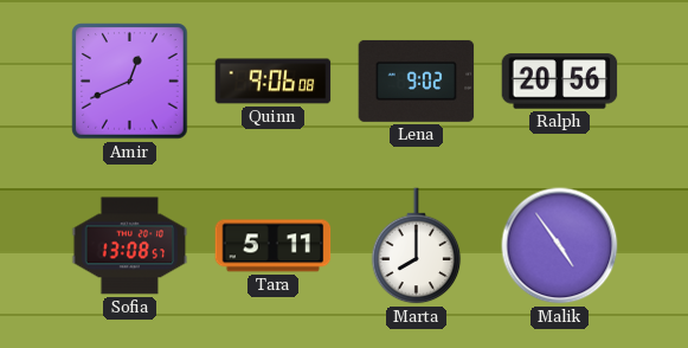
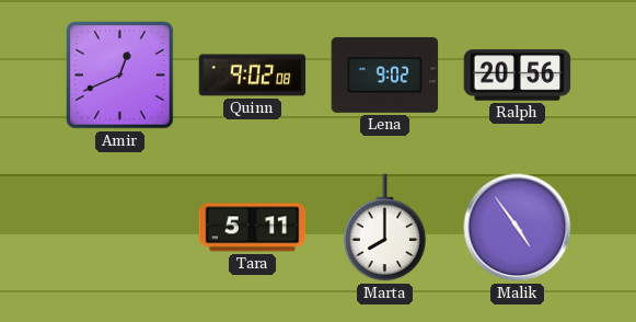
Quinn: 9:06 -> 9:02 (253, 76)
Sofia: 13:08 -> none (130, 246)
